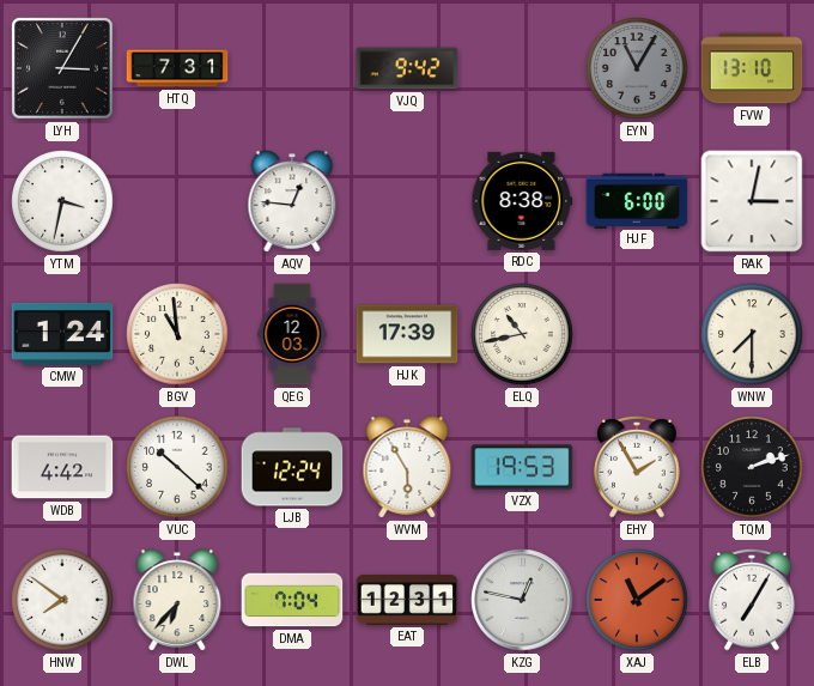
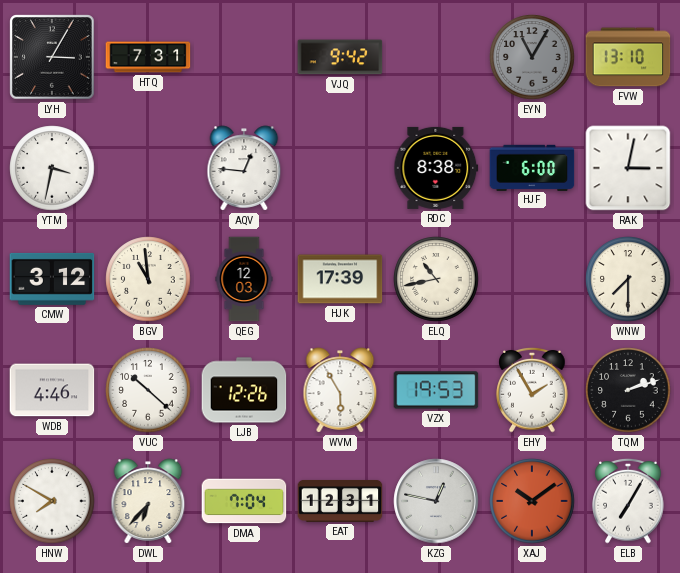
CMW: 1:24 -> 3:12 (52, 279)
WDB: 4:42 -> 4:46 (52, 390)
LJB: 12:24 -> 12:26 (244, 390)
HNW: 7:51 -> 7:50 (52, 501)
XAJ: 11:09 -> 10:09 (532, 501)
